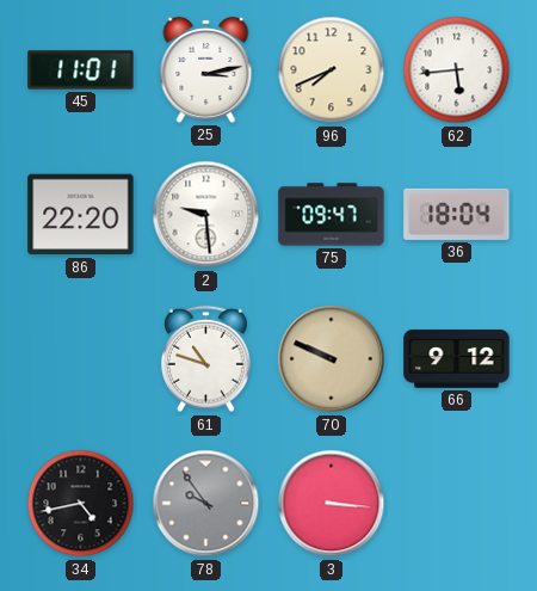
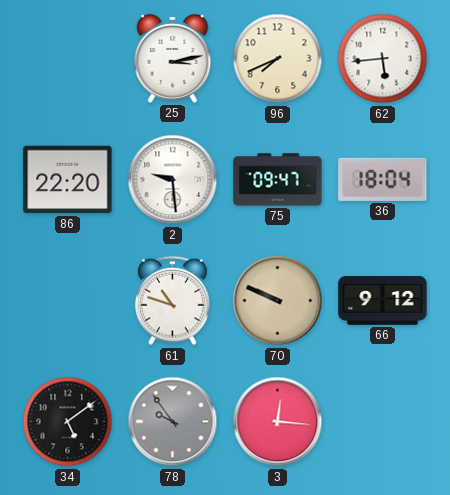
45: 11:01 -> none (81, 70)
34: 4:43 -> 5:09 (68, 422)
3: 3:16 -> 12:16 (278, 422)
